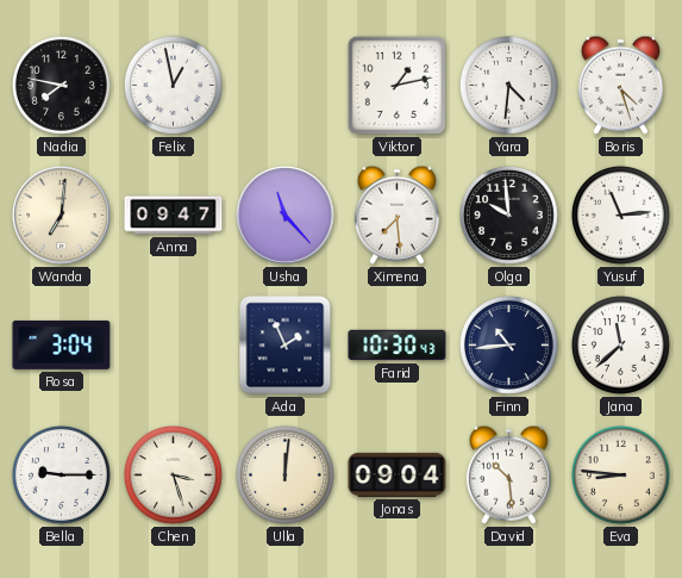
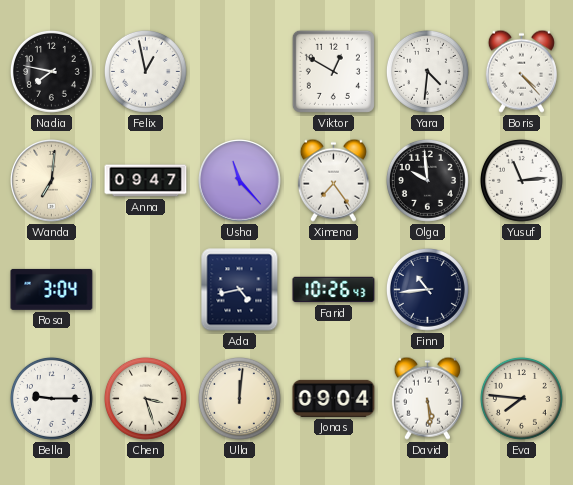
Viktor: 1:13 -> 12:50 (333, 71)
Boris: 4:27 -> 4:23 (521, 71)
Ximena: 7:29 -> 7:24 (333, 180)
Ada: 1:56 -> 4:43 (240, 290)
Farid: 10:30 -> 10:26 (334, 290)
Jana: 11:38 -> none (620, 344)
David: 10:29 -> 5:29 (427, 398)
Eva: 8:46 -> 7:46 (521, 398)
